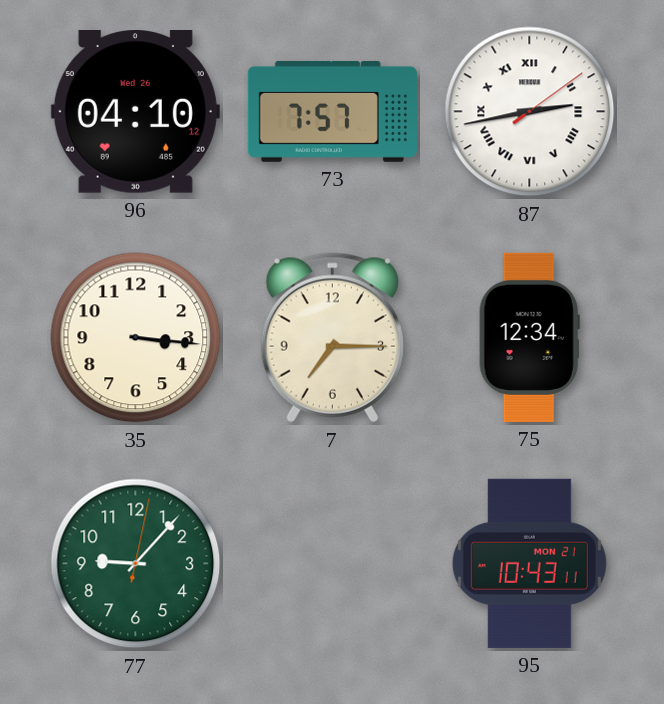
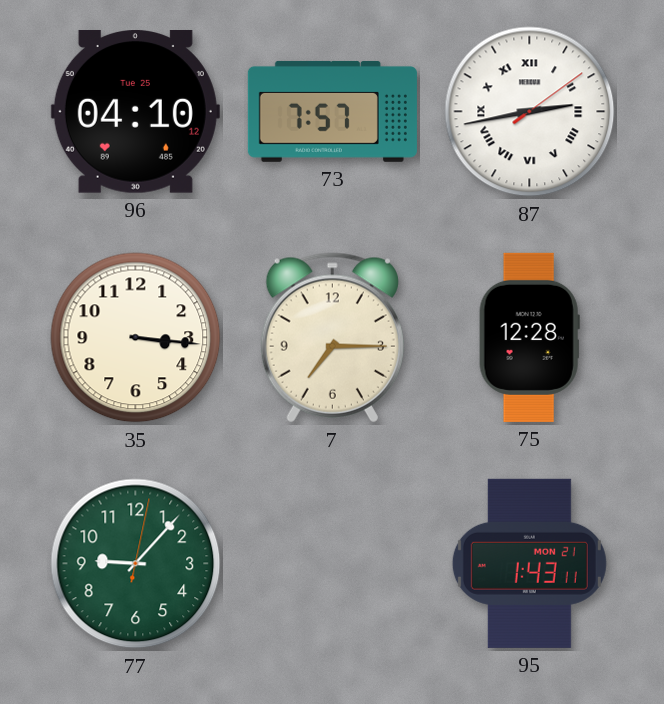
96 date: Wed 26 -> Tue 25 (135, 112)
75: 12:34 -> 12:28 (529, 337)
95: 10:43 -> 1:43 (529, 563)
